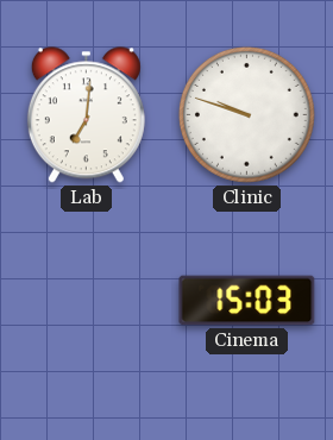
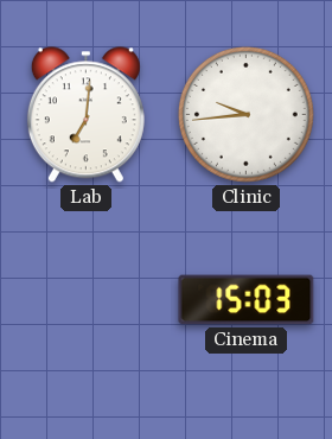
Clinic: 9:48 -> 9:44 (245, 114)
